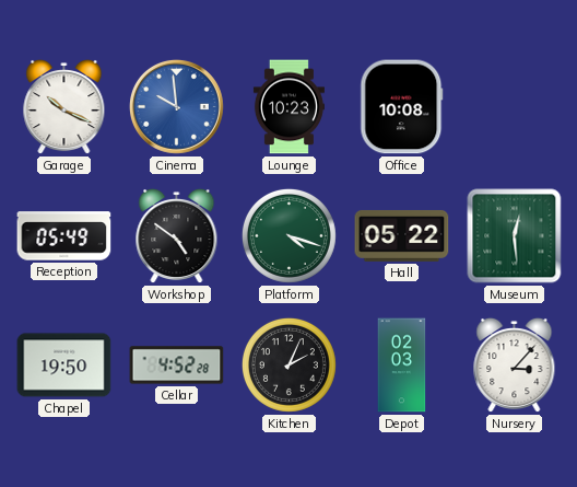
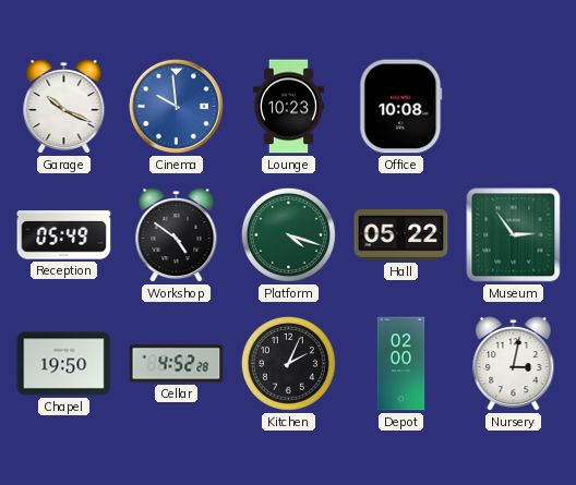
Museum: 12:29 -> 2:54 (514, 235)
Depot: 02:03 -> 02:00 (401, 364)
Nursery: 3:07 -> 3:02 (514, 364)
